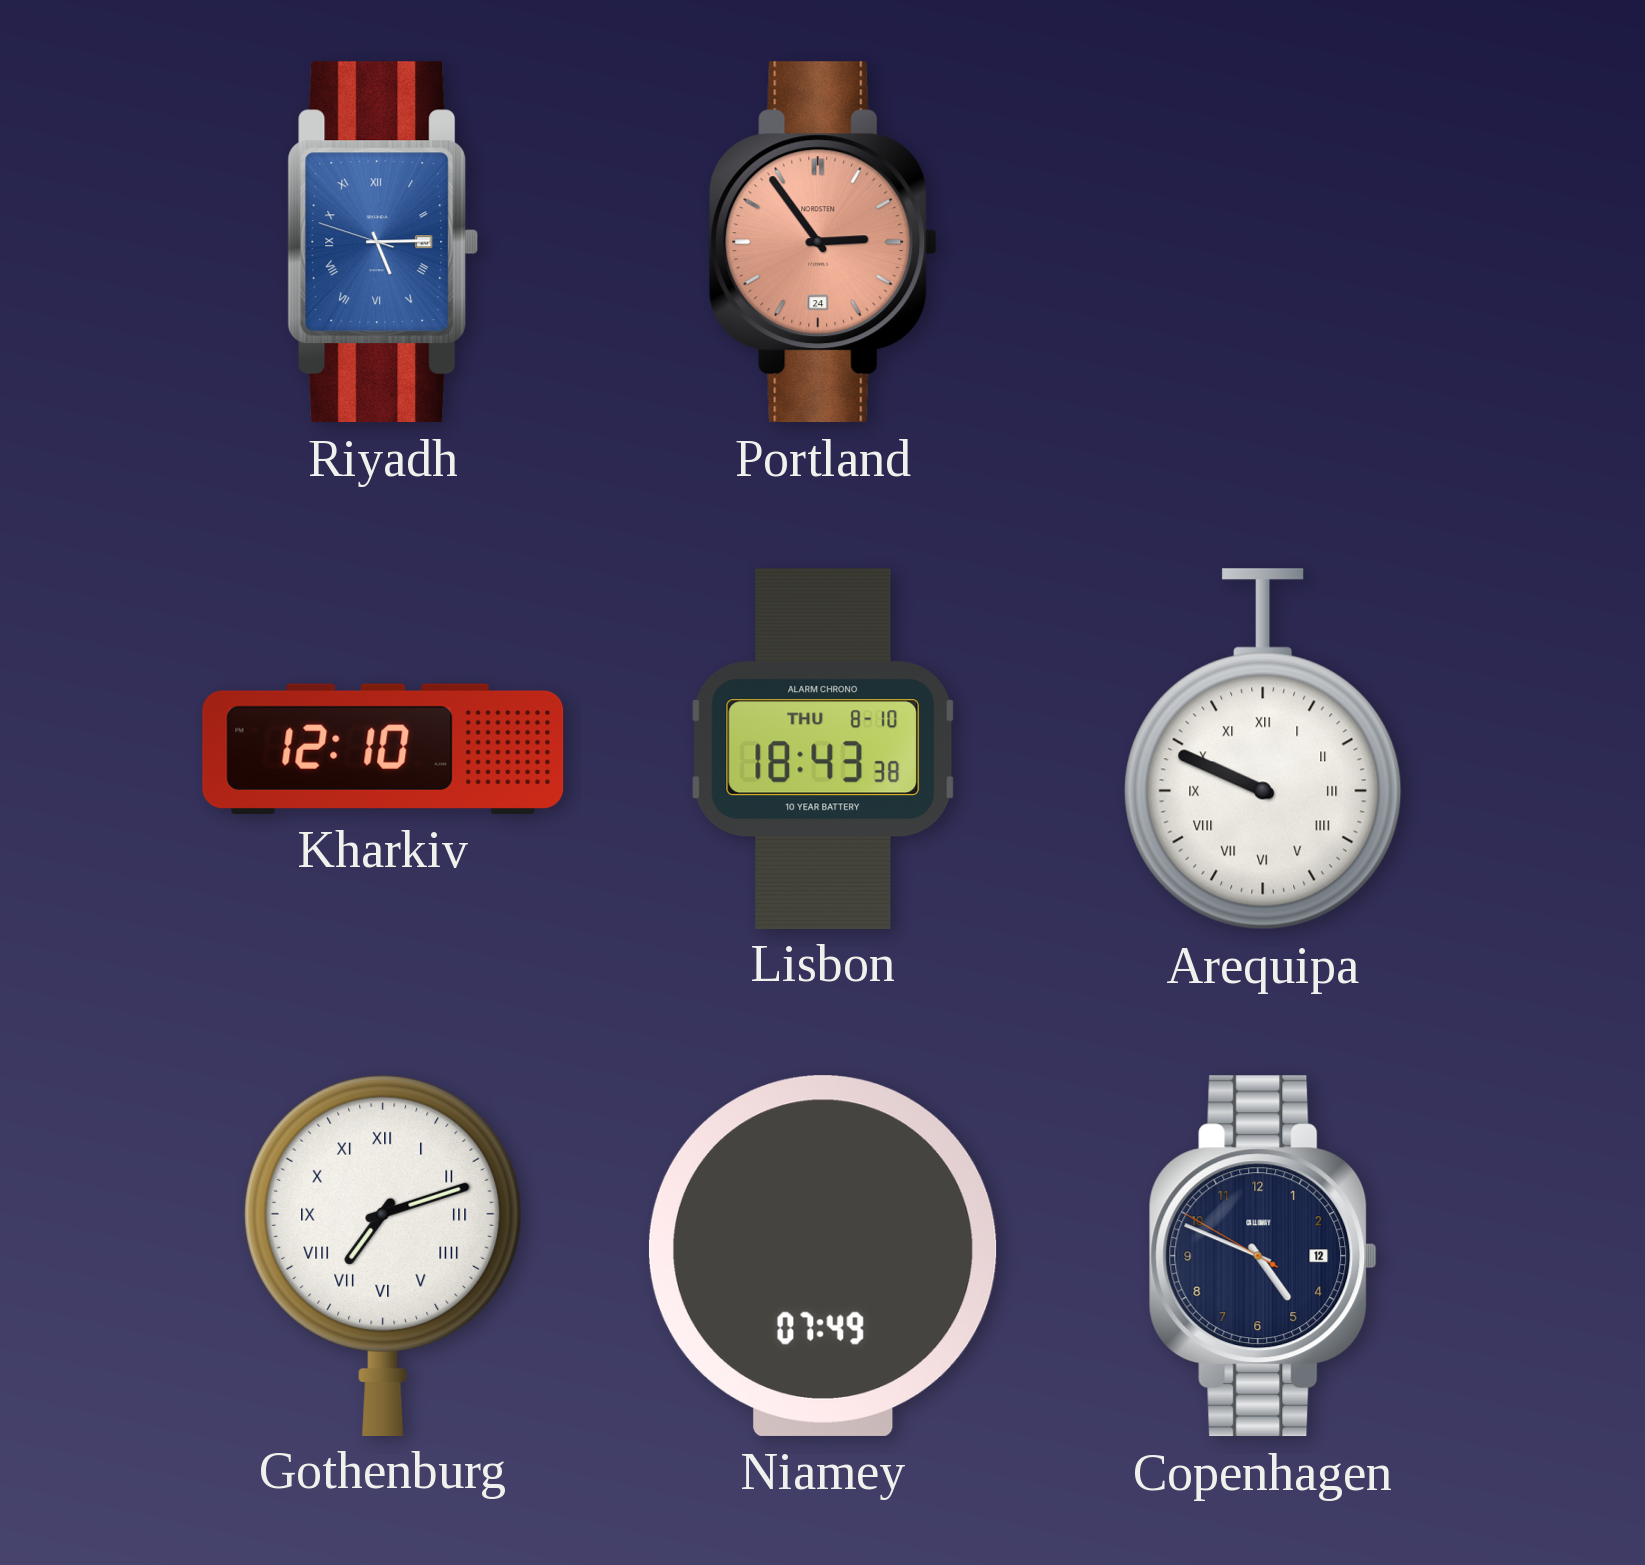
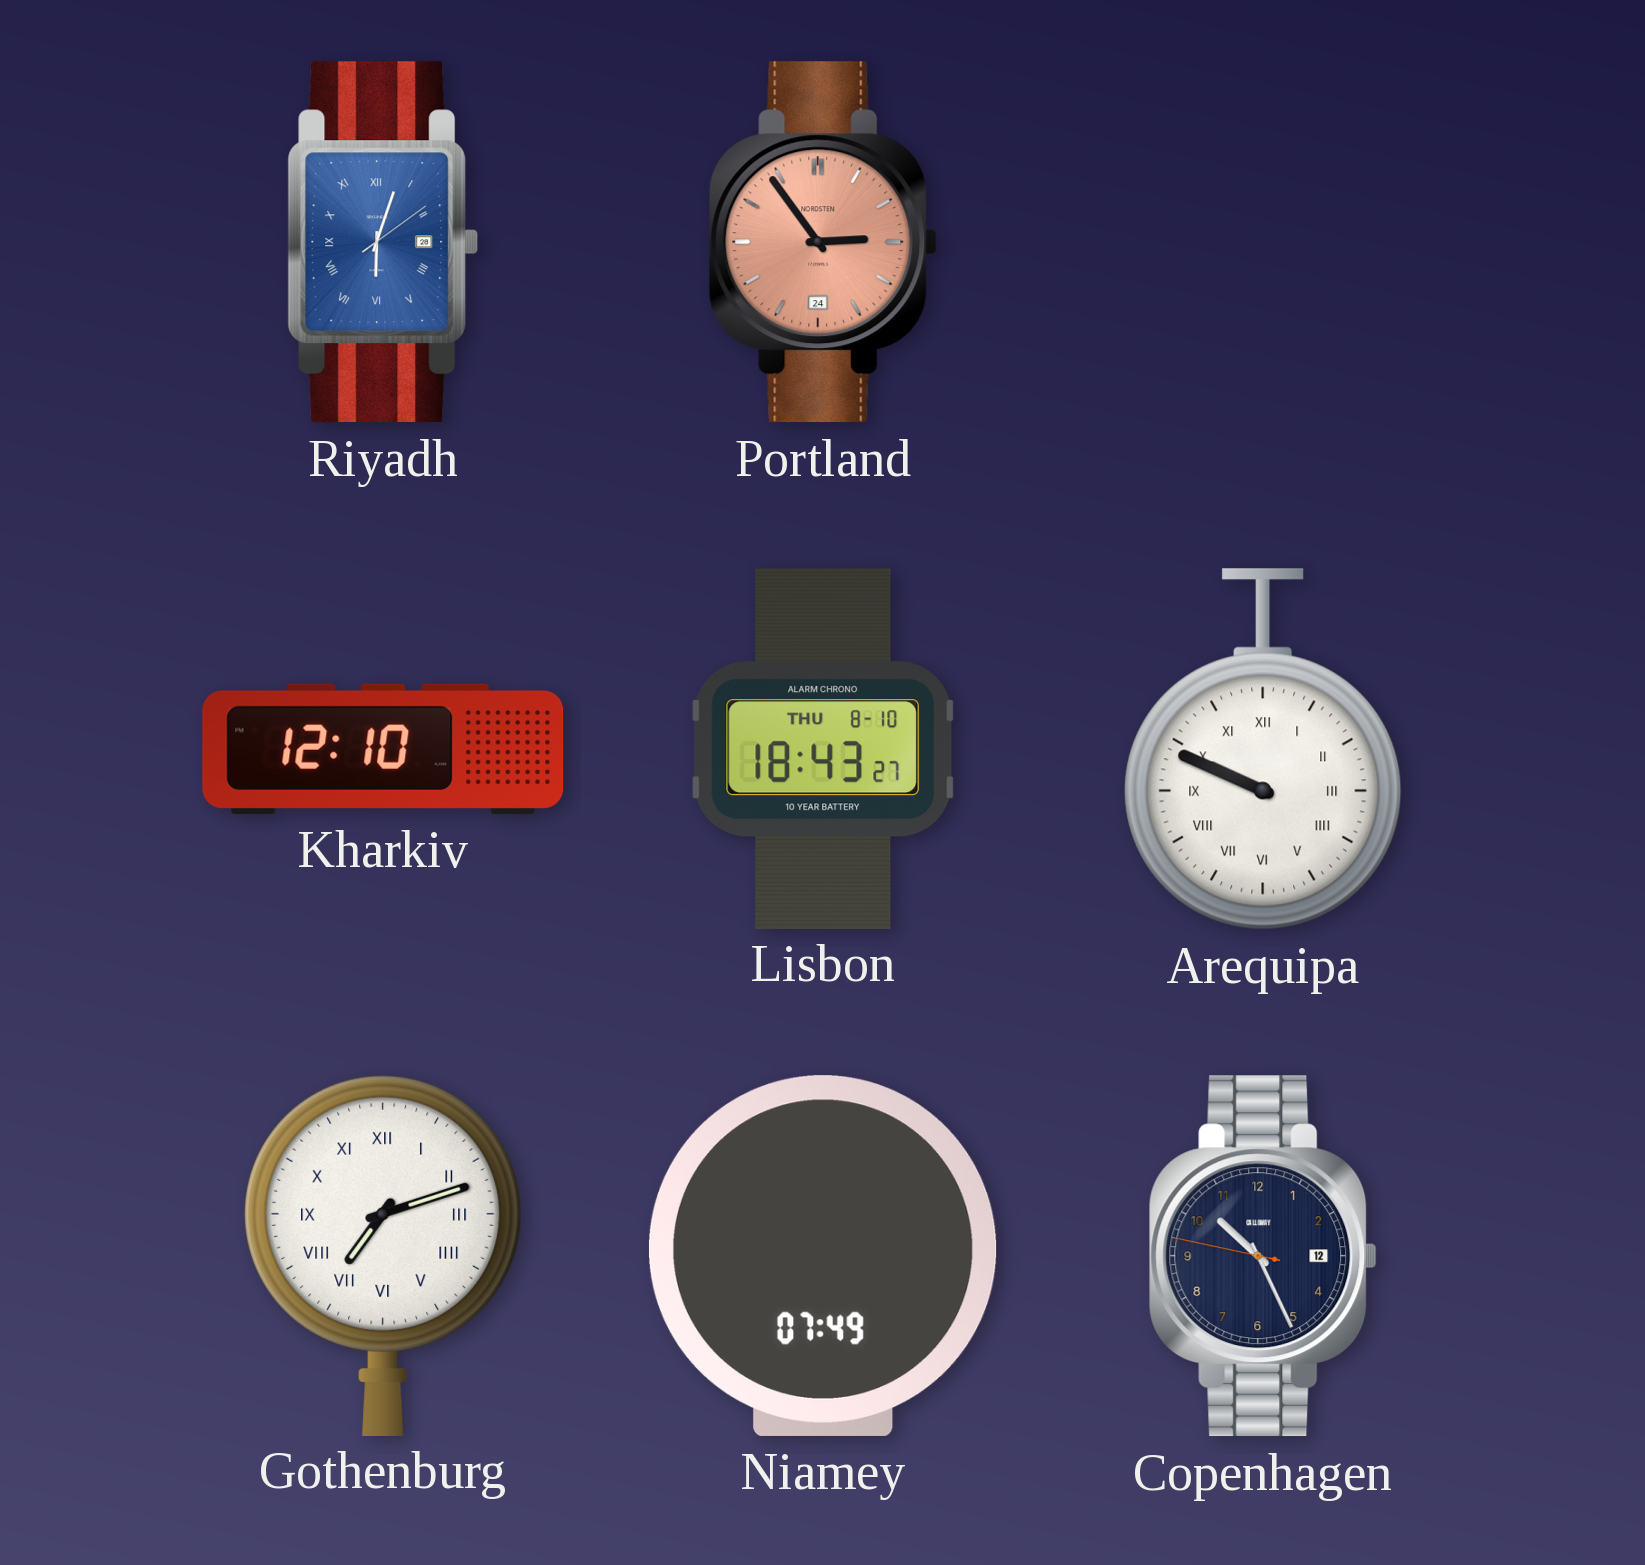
Riyadh: 5:14 -> 6:03 (383, 242)
Lisbon: 18:43:38 -> 18:43:27 (822, 748)
Copenhagen: 4:48 -> 10:25 (1263, 1256)
